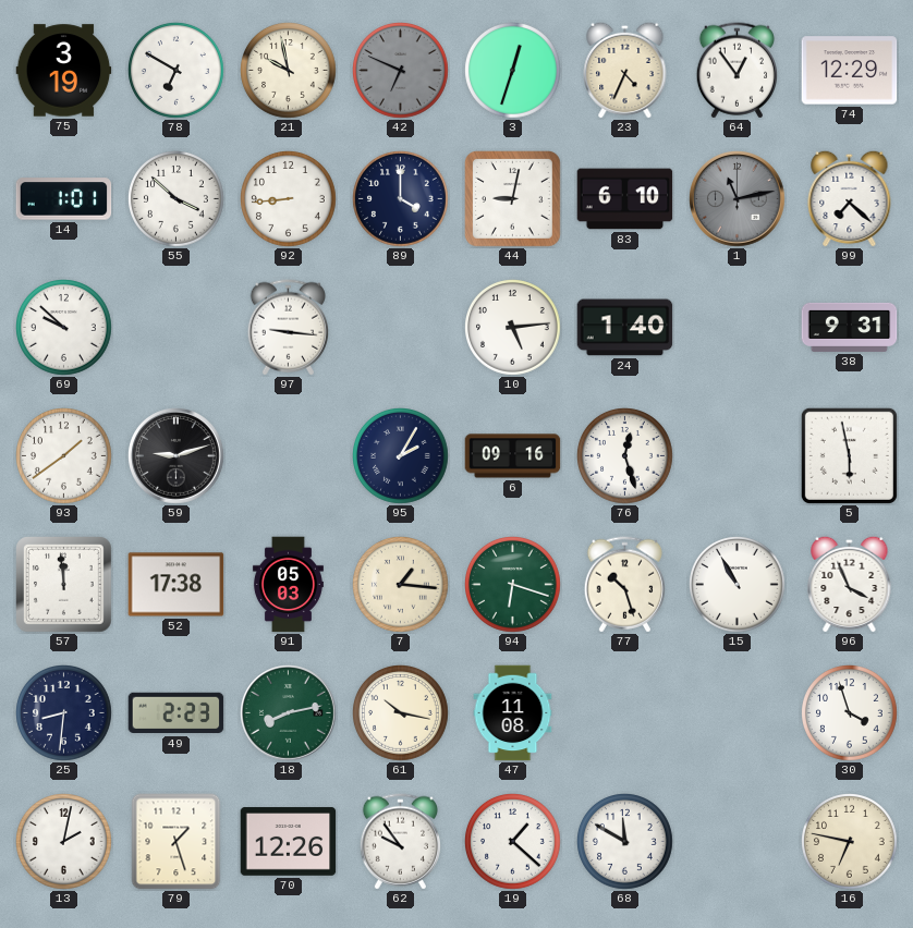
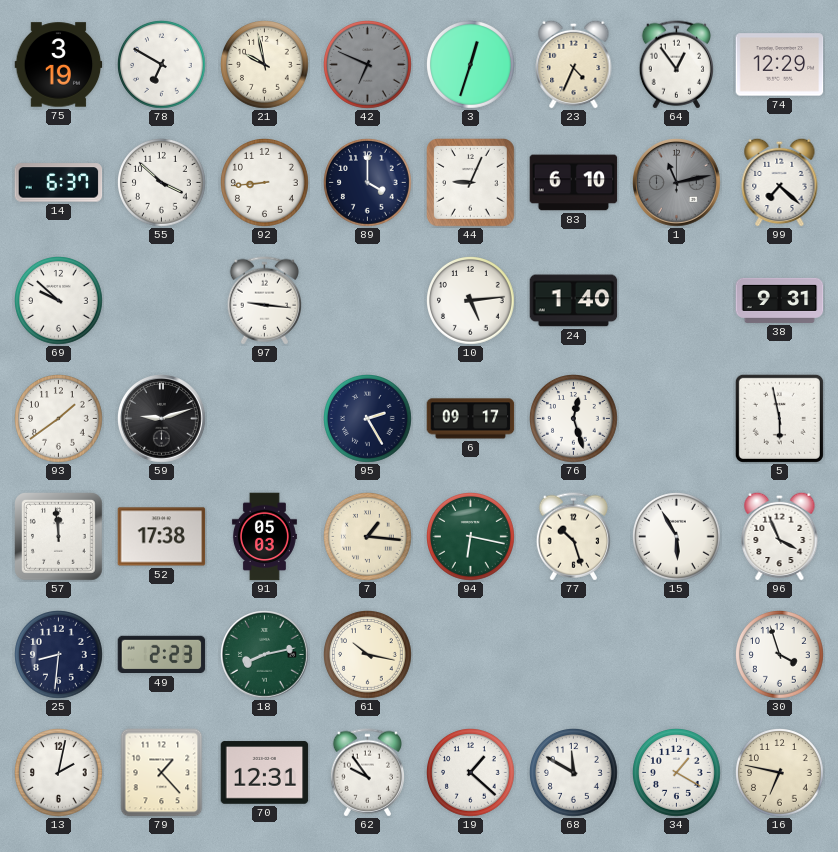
14: 1:01 -> 6:37 (59, 183)
44: 9:02 -> 9:04 (471, 183)
95: 2:05 -> 2:25 (368, 419)
6: 09:16 -> 09:17 (471, 419)
94: 6:18 -> 6:17 (471, 537)
15: 10:55 -> 5:55 (677, 537)
47: 11:08 -> none (513, 713)
79: 1:27 -> 1:23 (162, 773)
70: 12:26 -> 12:31 (265, 773)
34: none -> 1:20 (677, 773)
